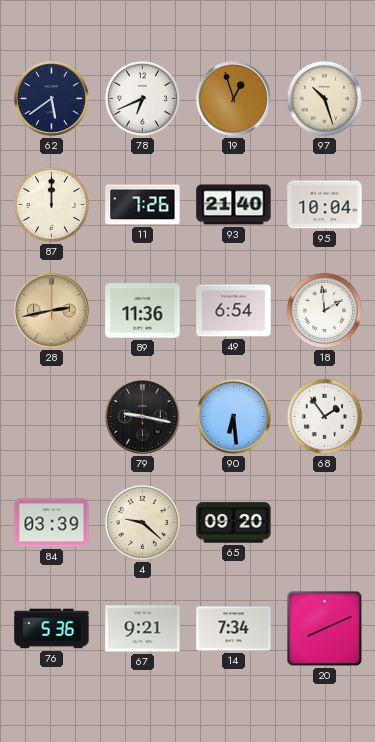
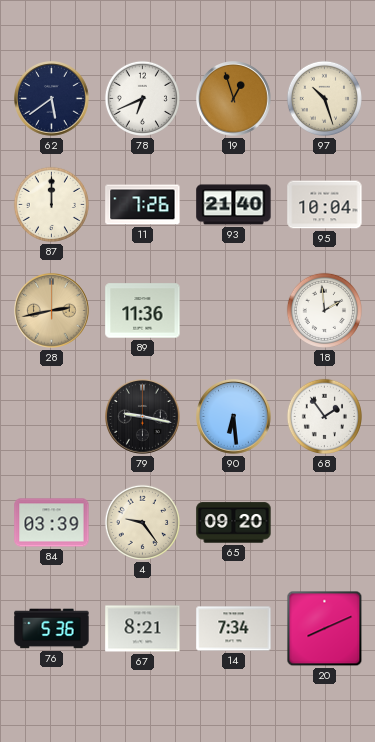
49: 6:54 -> none (234, 311)
4: 9:22 -> 9:24 (142, 522)
67: 9:21 -> 8:21 (143, 629)
